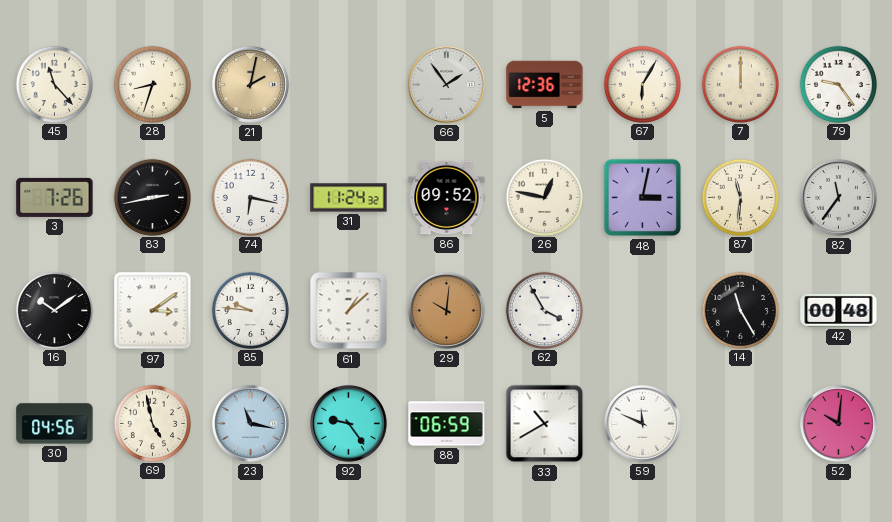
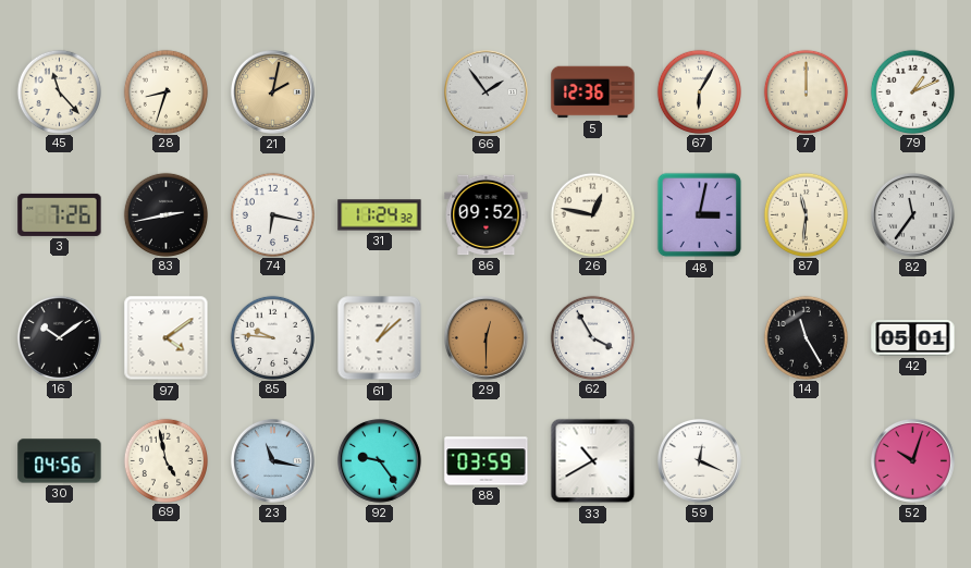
79: 9:24 -> 1:11 (912, 91)
97: 3:09 -> 4:09 (167, 338)
29: 10:01 -> 12:30 (485, 337)
42: 00:48 -> 05:01 (913, 337)
88: 06:59 -> 03:59 (487, 461)
59: 11:49 -> 12:19 (699, 460)
52: 10:01 -> 10:03 (912, 460)
